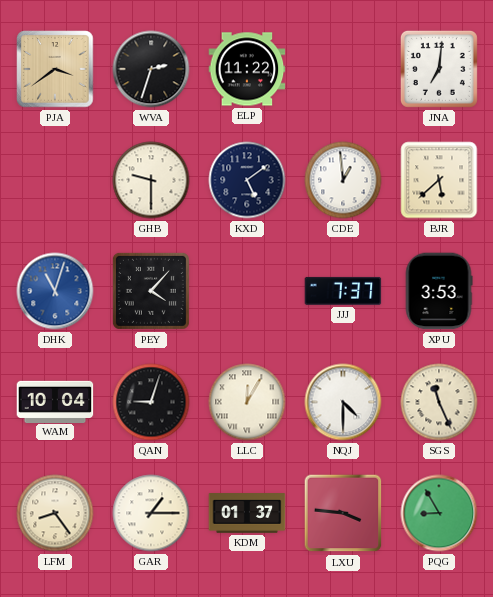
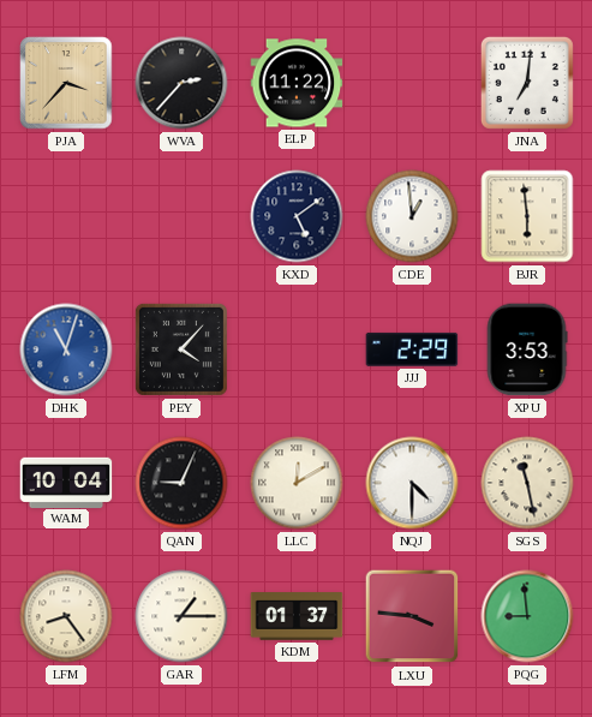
PJA: 3:39 -> 3:37 (66, 83)
WVA: 2:33 -> 2:37 (181, 83)
GHB: 9:30 -> none (151, 180)
BJR: 5:38 -> 5:59 (527, 216)
JJJ: 7:37 -> 2:29 (412, 349)
QAN: 9:03 -> 9:04 (181, 483)
LLC: 12:05 -> 12:10 (297, 483)
SGS: 11:26 -> 11:28 (527, 483)
PQG: 8:55 -> 8:59 (527, 616)
